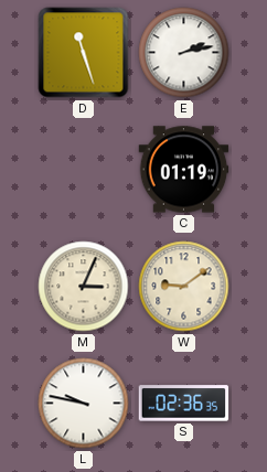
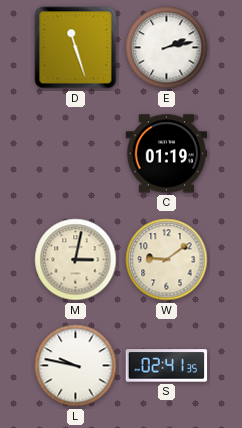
M: 3:04 -> 3:02 (76, 260)
S: 02:36 -> 02:41 (167, 366)
